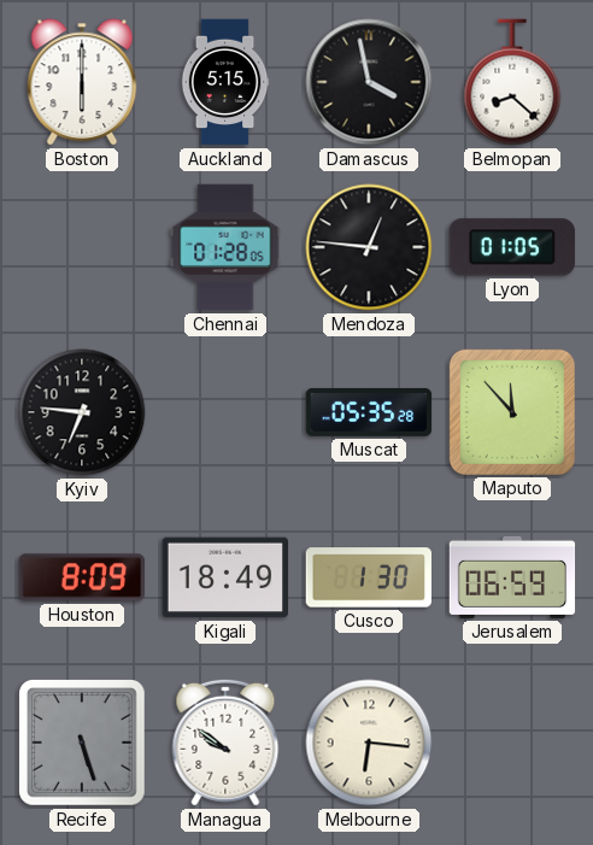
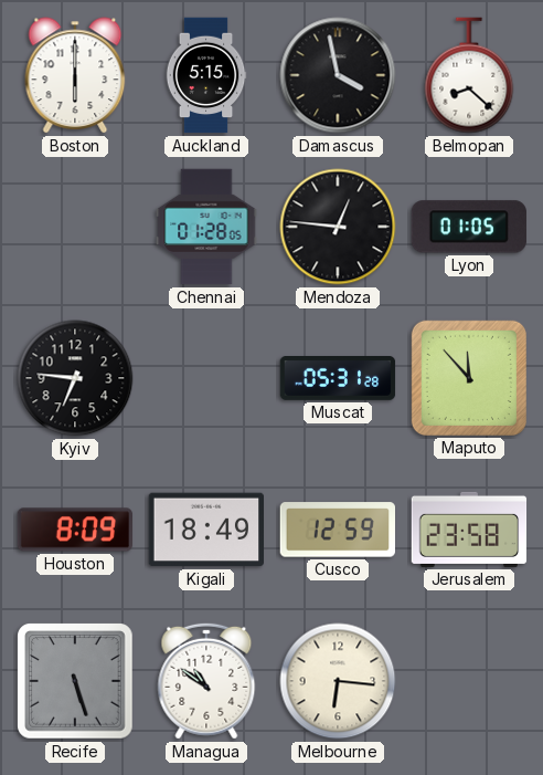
Muscat: 05:35 -> 05:31 (338, 379)
Cusco: 1:30 -> 12:59 (337, 530)
Jerusalem: 06:59 -> 23:58 (469, 530)
Managua: 9:51 -> 10:51 (206, 681)
